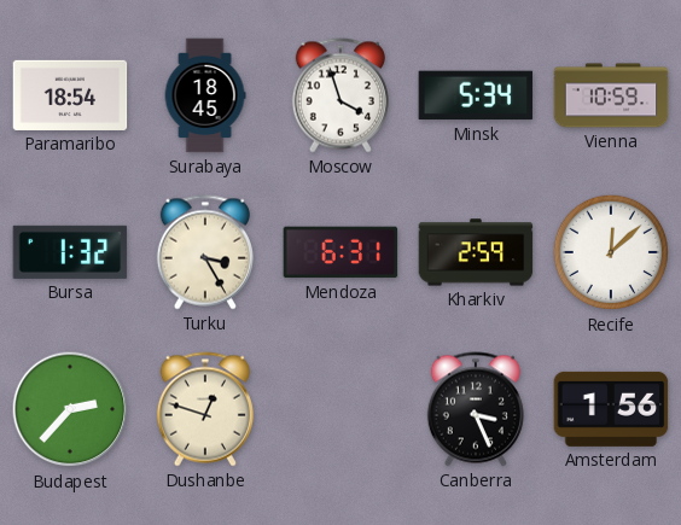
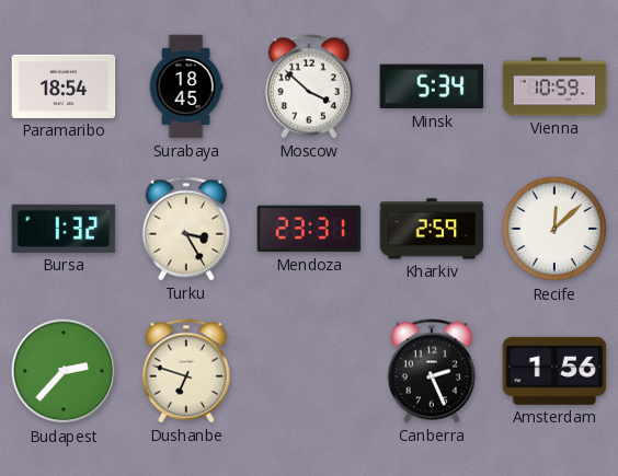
Moscow: 3:57 -> 3:52 (309, 86)
Mendoza: 6:31 -> 23:31 (309, 229)
Dushanbe: 12:48 -> 6:48 (186, 371)
Canberra: 3:26 -> 2:26 (432, 371)
